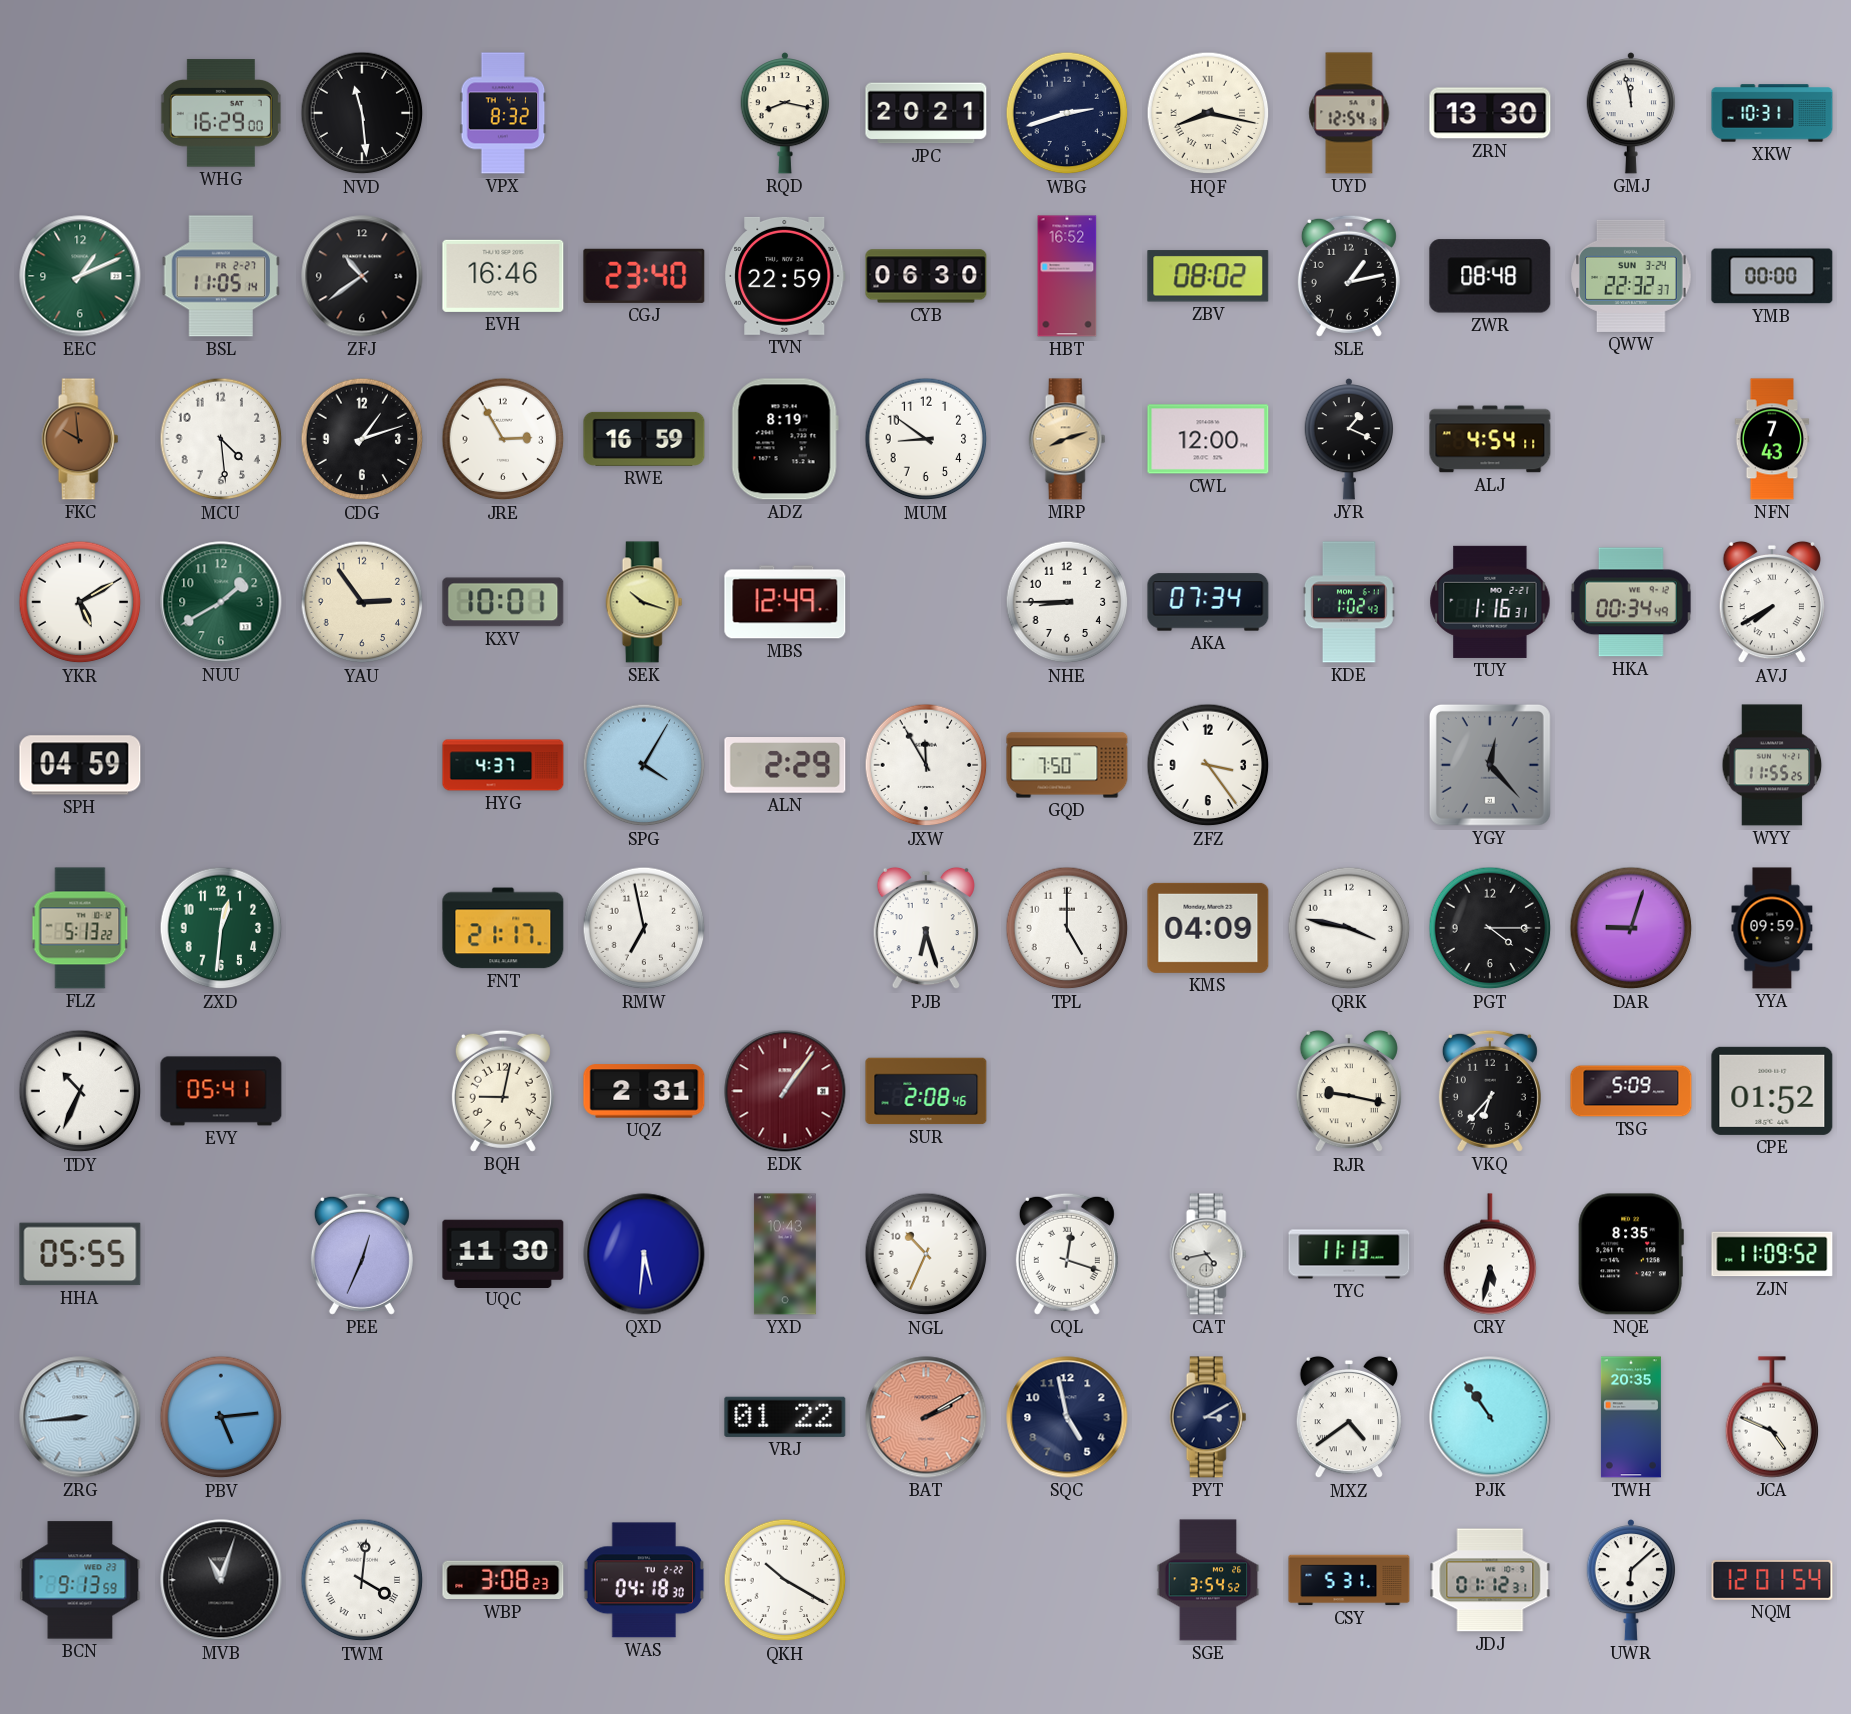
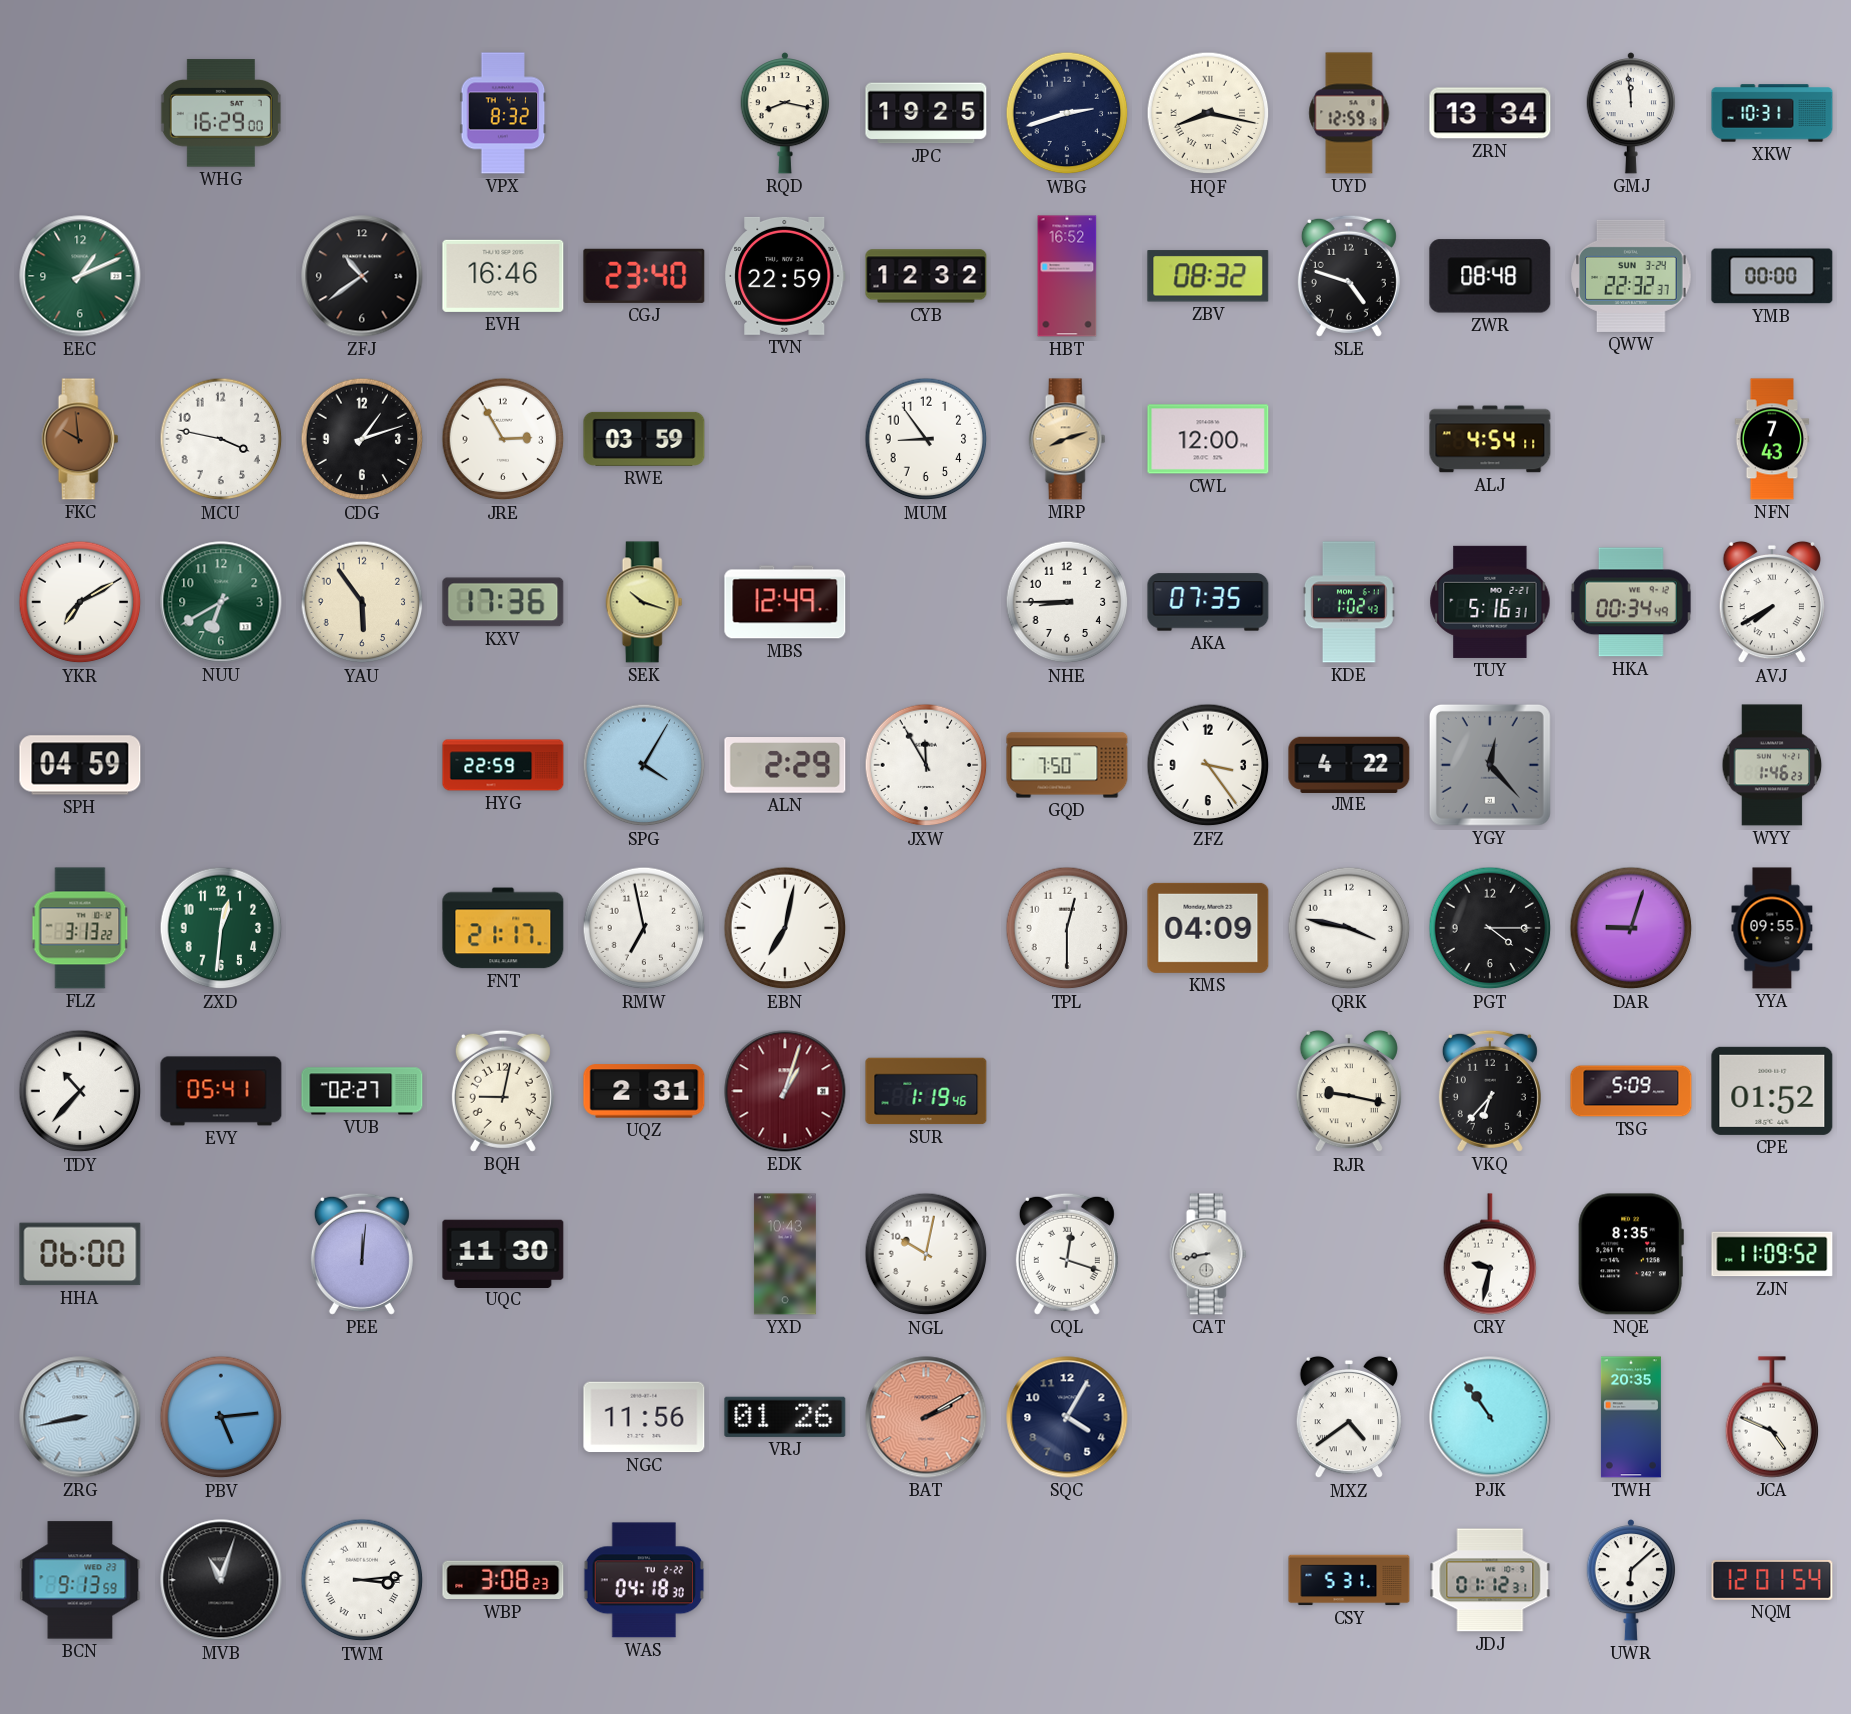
NVD: 11:29 -> none (362, 113)
JPC: 20:21 -> 19:25 (926, 113)
UYD: 12:54 -> 12:59 (1349, 113)
ZRN: 13:30 -> 13:34 (1490, 113)
GMJ: 11:58 -> 11:59 (1630, 114)
BSL: 11:05 -> none (221, 276)
CYB: 06:30 -> 12:32 (926, 276)
ZBV: 08:02 -> 08:32 (1208, 276)
SLE: 1:13 -> 4:48 (1349, 276)
MCU: 4:29 -> 3:47 (221, 439)
RWE: 16:59 -> 03:59 (644, 439)
ADZ: 8:19 -> none (785, 439)
MUM: 8:51 -> 8:54 (926, 439)
JYR: 1:19 -> none (1348, 440)
YKR: 5:10 -> 7:10 (80, 602)
NUU: 1:40 -> 6:40 (221, 602)
YAU: 2:54 -> 5:54 (362, 602)
KXV: 10:01 -> 17:36 (503, 602)
AKA: 07:34 -> 07:35 (1208, 602)
TUY: 1:16 -> 5:16 (1490, 602)
HYG: 4:37 -> 22:59 (503, 765)
JME: none -> 4:22 (1349, 764)
WYY: 11:55 -> 1:46 (1772, 765)
FLZ: 5:13 -> 3:13 (80, 928)
EBN: none -> 7:02 (785, 928)
PJB: 6:27 -> none (926, 928)
TPL: 5:00 -> 12:30 (1067, 928)
YYA: 09:59 -> 09:55 (1772, 928)
TDY: 10:34 -> 10:37 (80, 1091)
VUB: none -> 02:27 (362, 1091)
EDK: 1:06 -> 1:03 (785, 1091)
SUR: 2:08 -> 1:19 (926, 1091)
HHA: 05:55 -> 06:00 (80, 1254)
PEE: 12:34 -> 12:01 (362, 1254)
QXD: 5:31 -> none (644, 1254)
NGL: 10:34 -> 10:02 (926, 1254)
CAT: 4:43 -> 8:43 (1208, 1254)
TYC: 11:13 -> none (1349, 1254)
CRY: 5:32 -> 9:32 (1490, 1254)
ZRG: 8:44 -> 8:43 (80, 1417)
NGC: none -> 11:56 (644, 1417)
VRJ: 01:22 -> 01:26 (785, 1417)
SQC: 4:58 -> 4:05 (1067, 1417)
PYT: 3:10 -> none (1208, 1417)
TWM: 4:01 -> 3:14 (362, 1580)
QKH: 10:20 -> none (785, 1580)
SGE: 3:54 -> none (1208, 1580)
